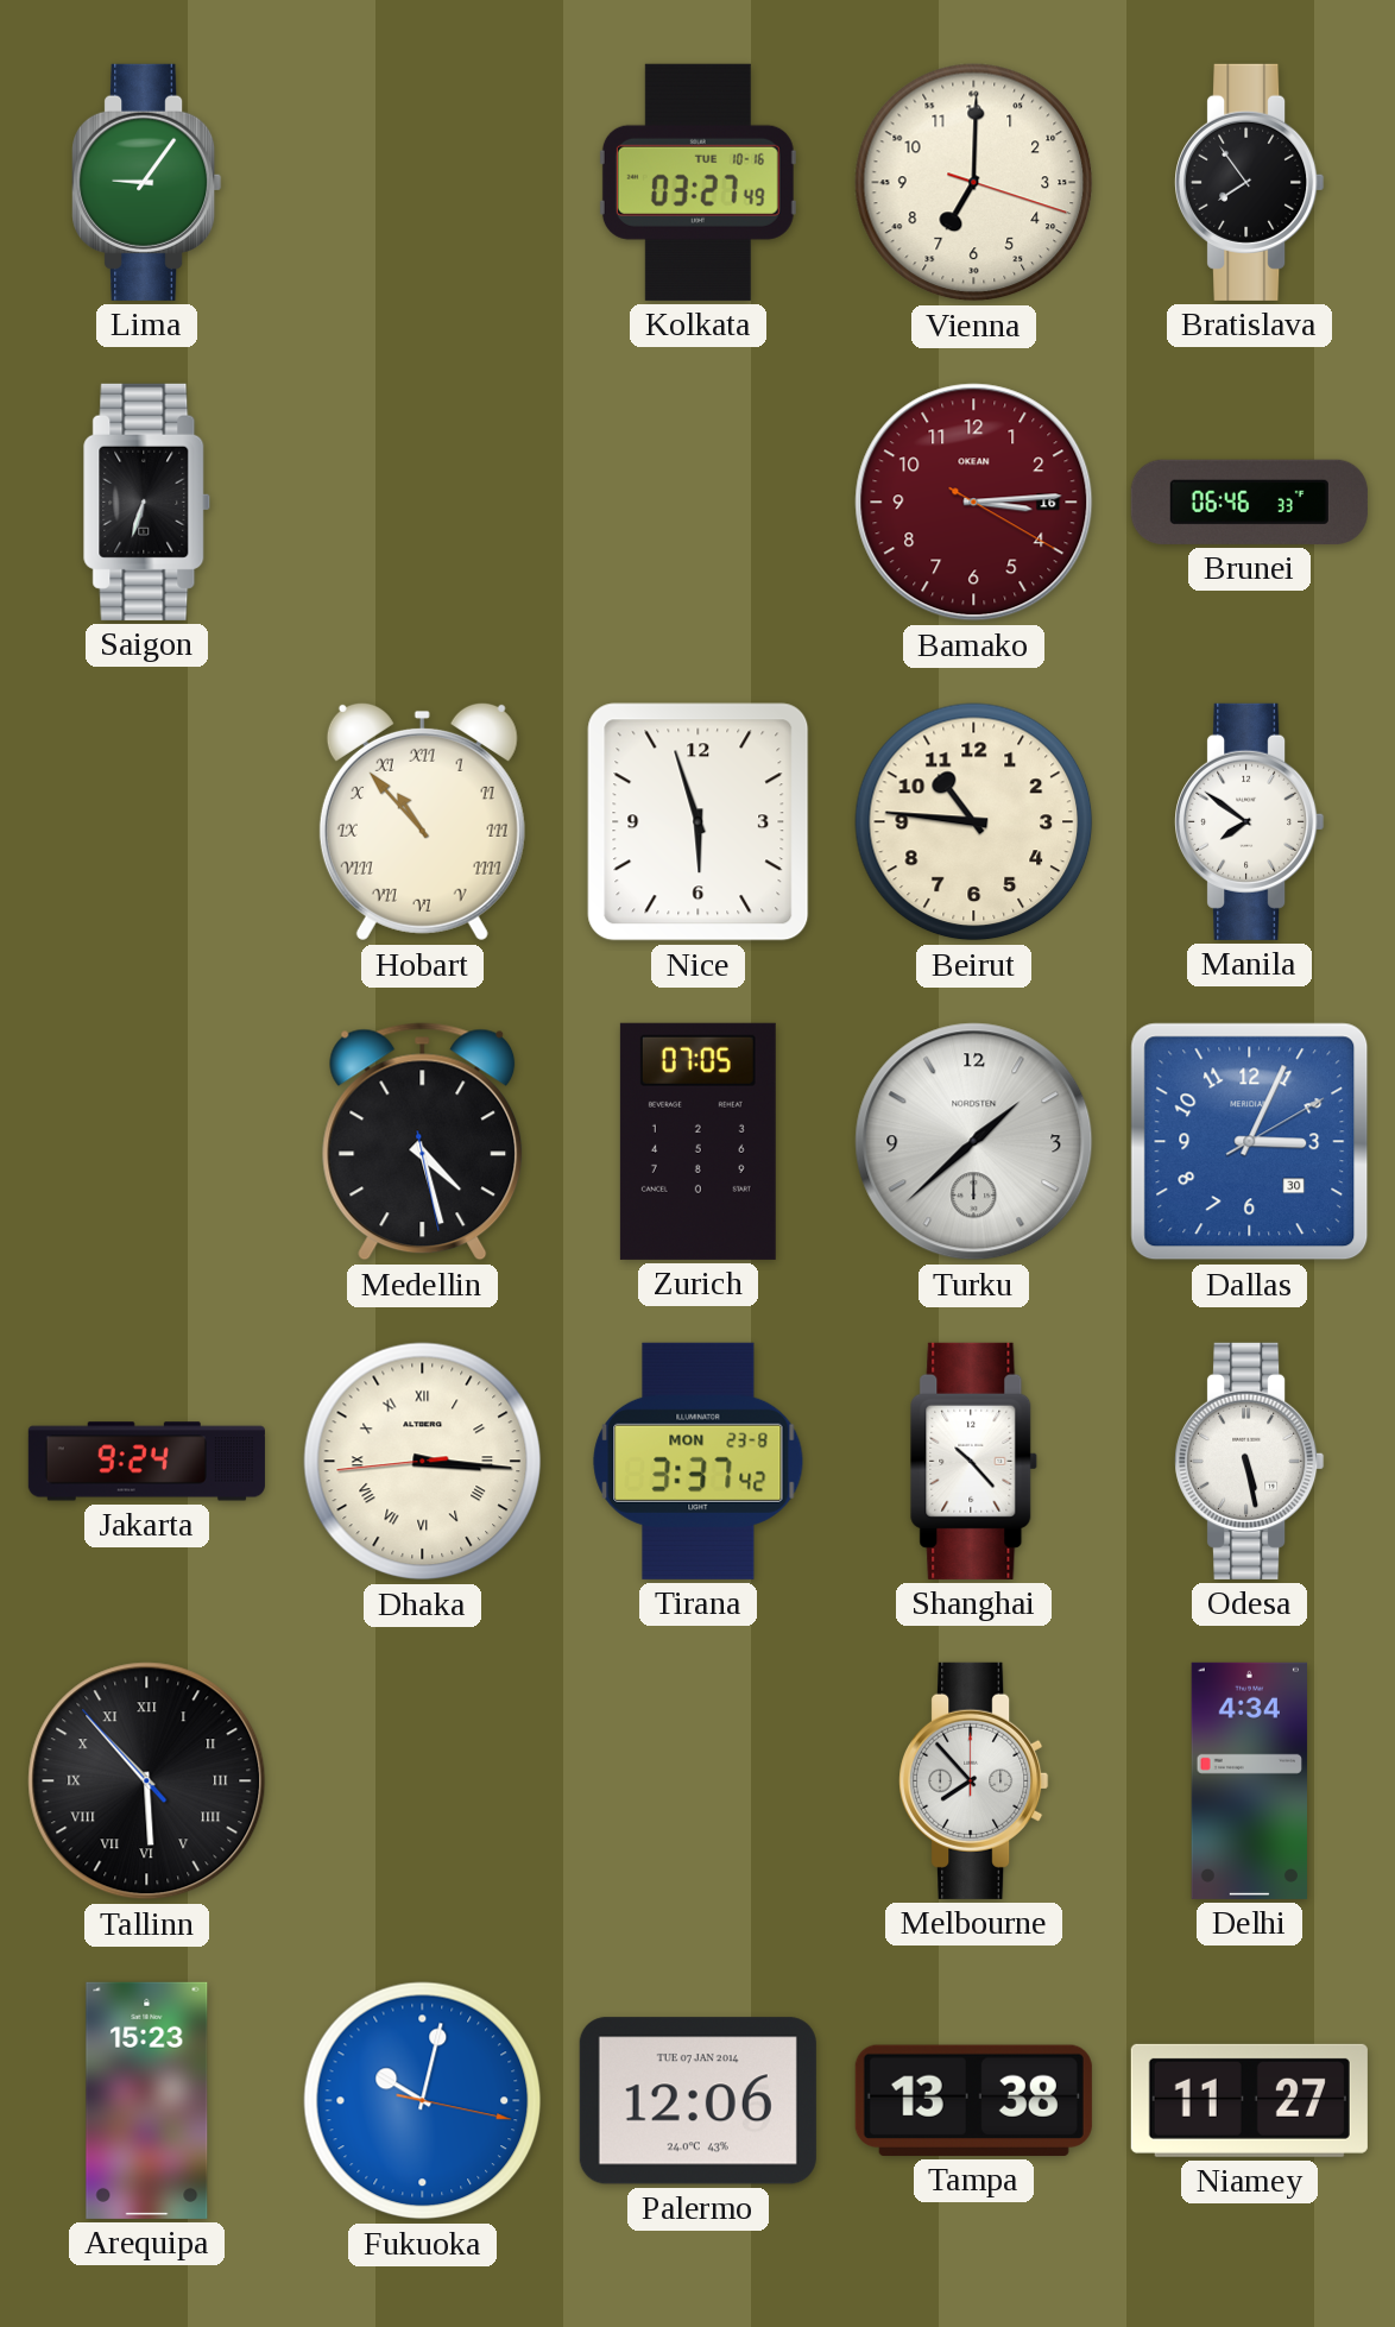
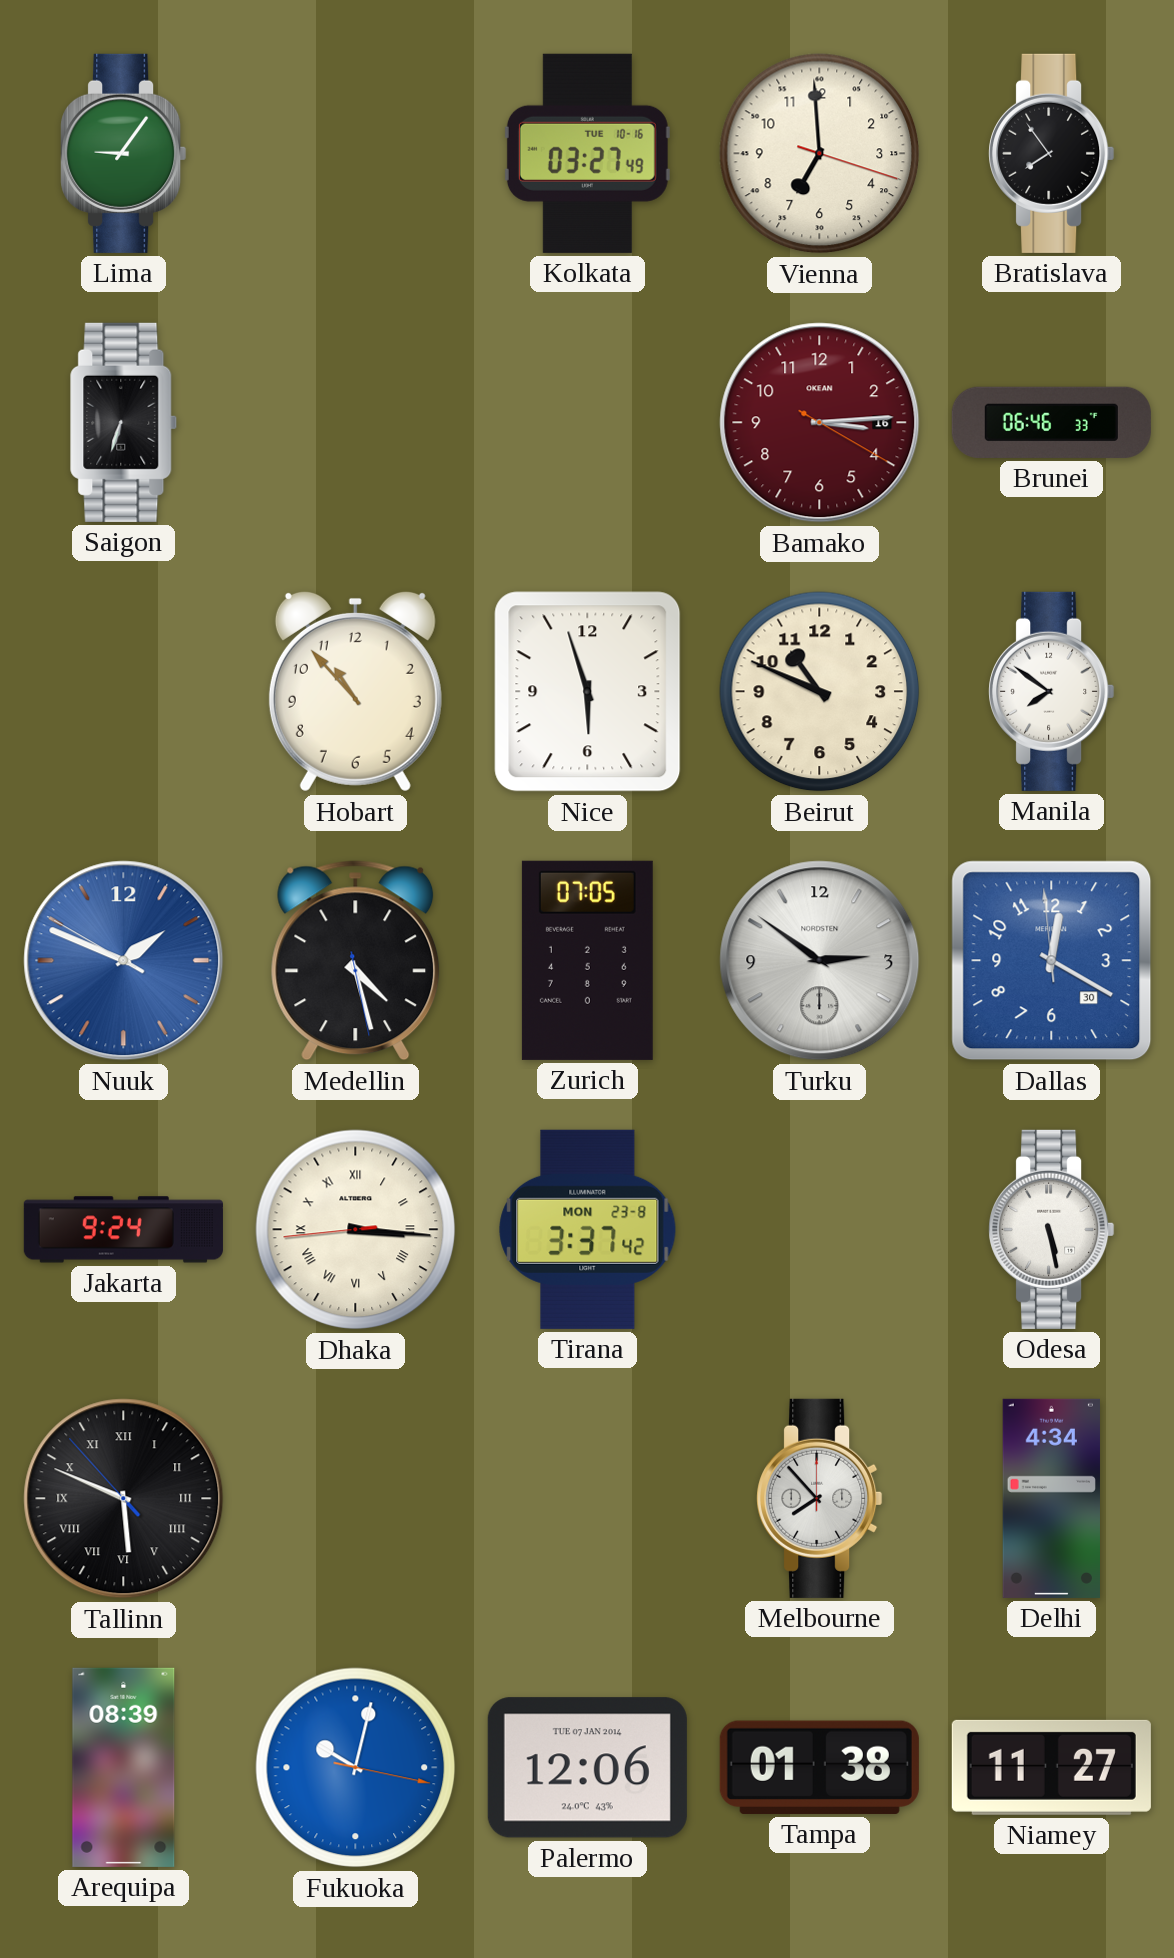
Vienna: 7:00 -> 6:59 (820, 154)
Hobart numerals: Roman -> Arabic (355, 691)
Beirut: 10:46 -> 10:49 (820, 692)
Nuuk: none -> 1:48 (124, 961)
Turku: 1:38 -> 2:51 (820, 961)
Dallas: 3:04 -> 12:19 (1052, 961)
Shanghai: 10:23 -> none (974, 1461)
Tallinn: 5:52 -> 5:48 (124, 1499)
Arequipa: 15:23 -> 08:39 (124, 1767)
Tampa: 13:38 -> 01:38 (819, 1767)
